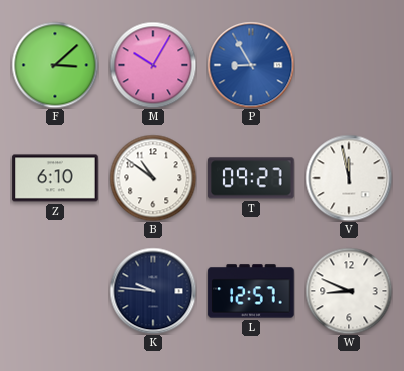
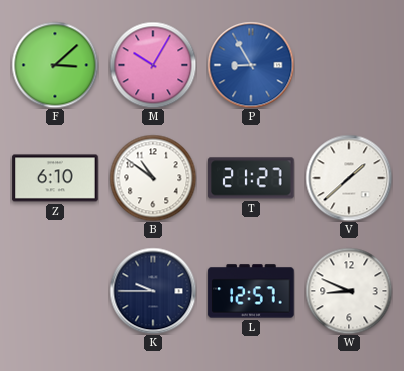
T: 09:27 -> 21:27 (251, 178)
V: 11:58 -> 1:38 (349, 178)
K: 9:46 -> 9:45 (153, 291)
